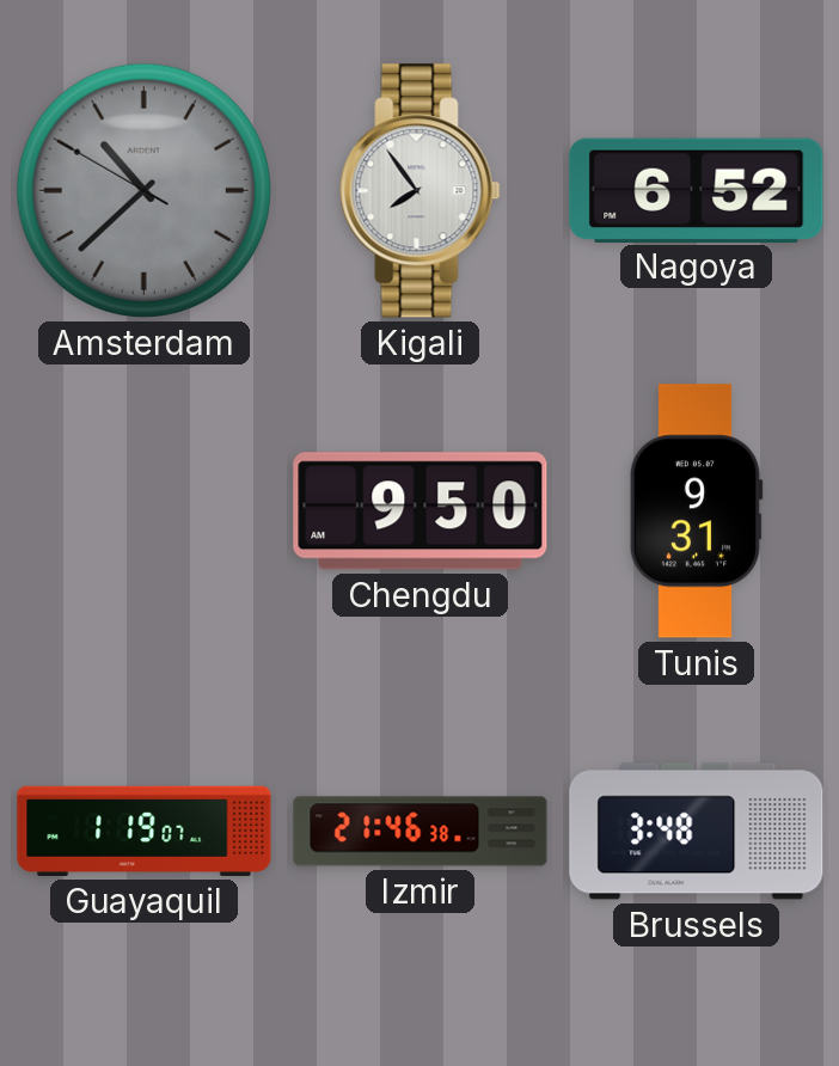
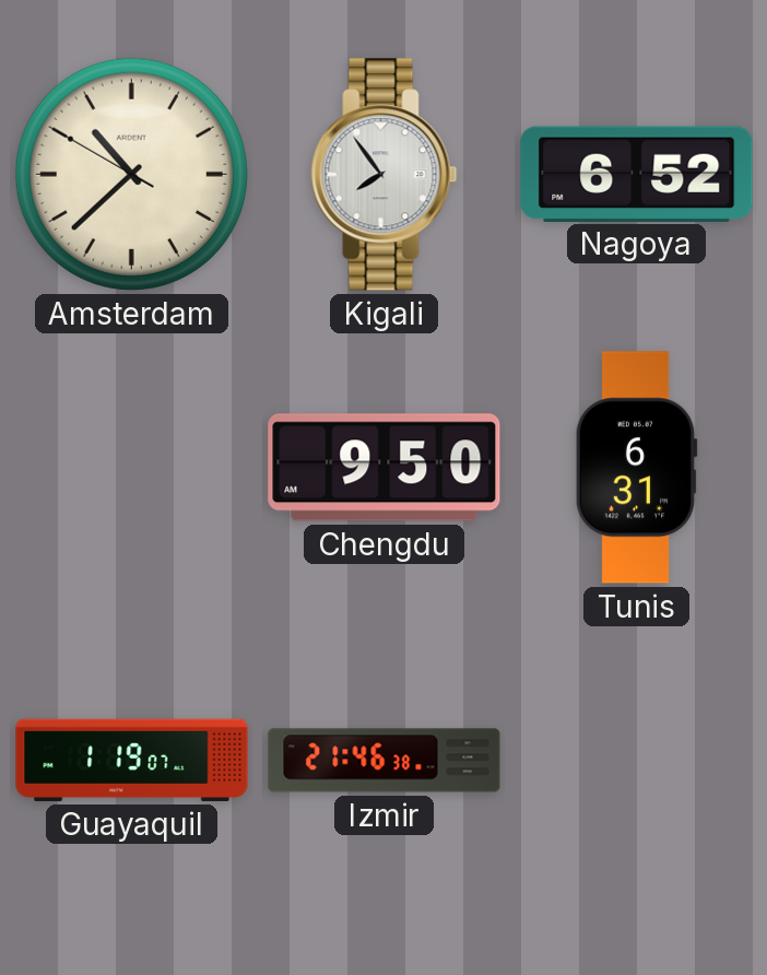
Amsterdam dial: grey -> cream (131, 174)
Tunis: 9:31 -> 6:31 (636, 468)
Brussels: 3:48 -> none (697, 832)
